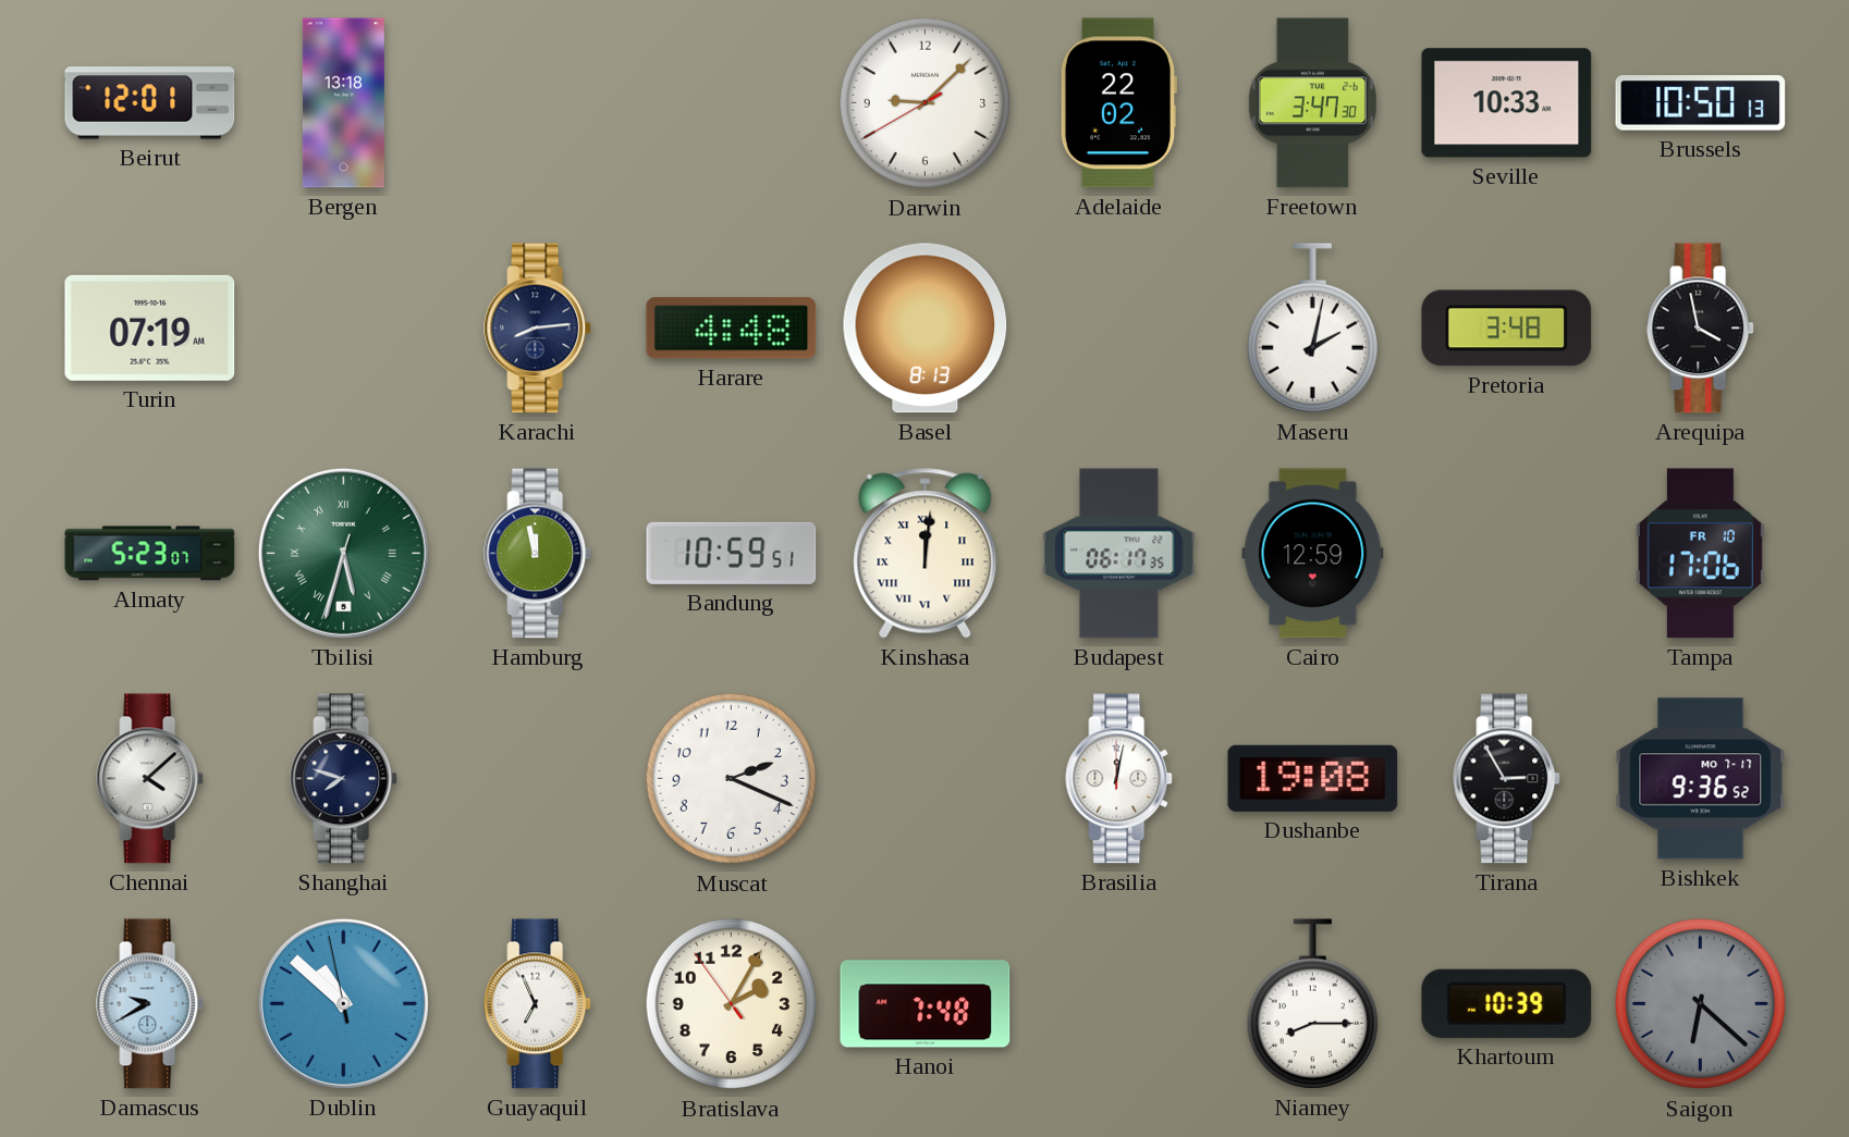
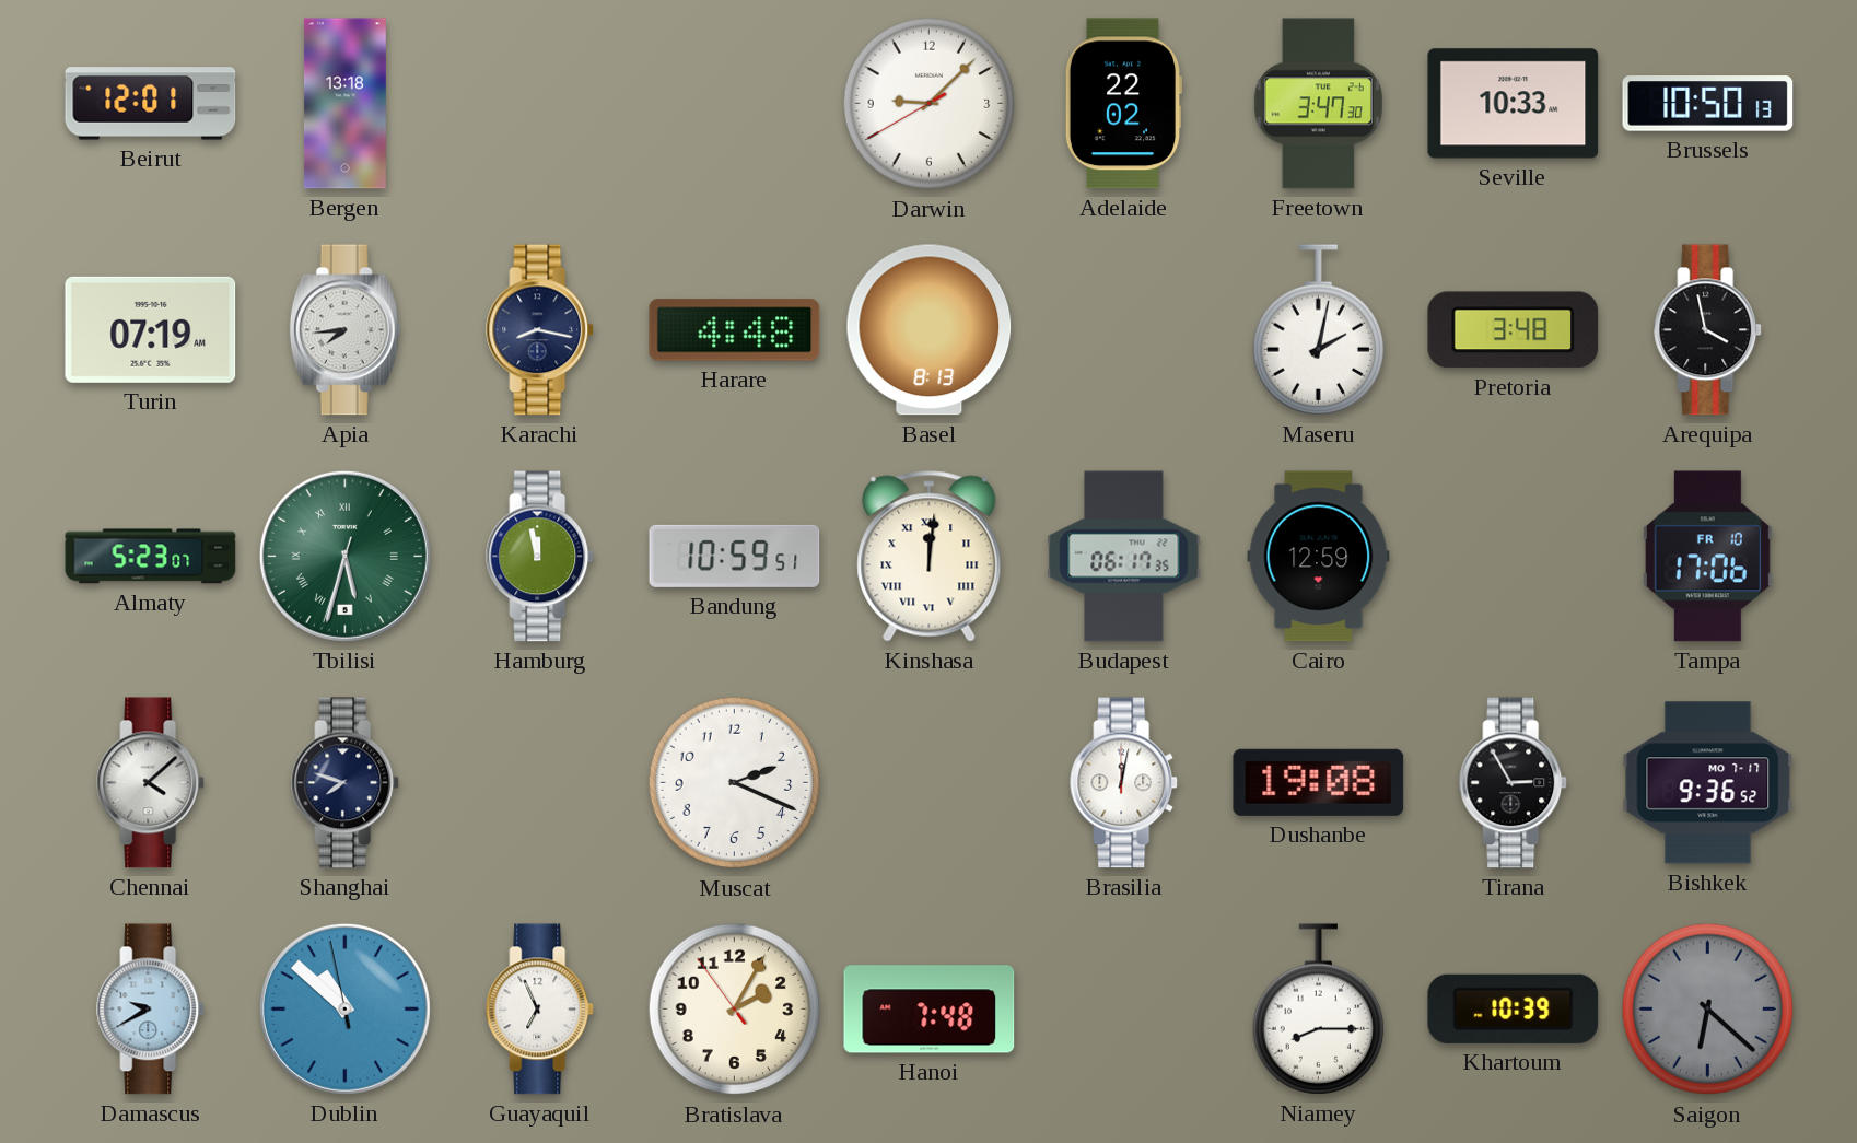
Apia: none -> 7:44 (346, 330)
Karachi: 8:14 -> 8:17 (540, 330)
